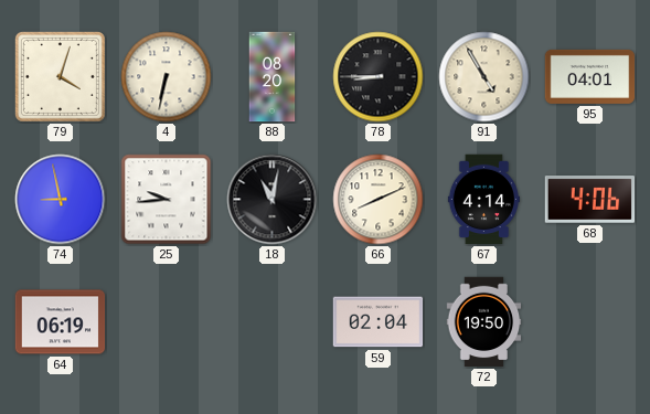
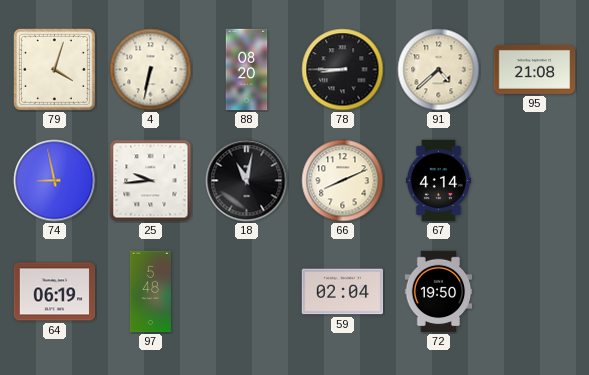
91: 4:55 -> 4:38 (439, 70)
95: 04:01 -> 21:08 (535, 69)
68: 4:06 -> none (590, 200)
97: none -> 5:48 (150, 292)
